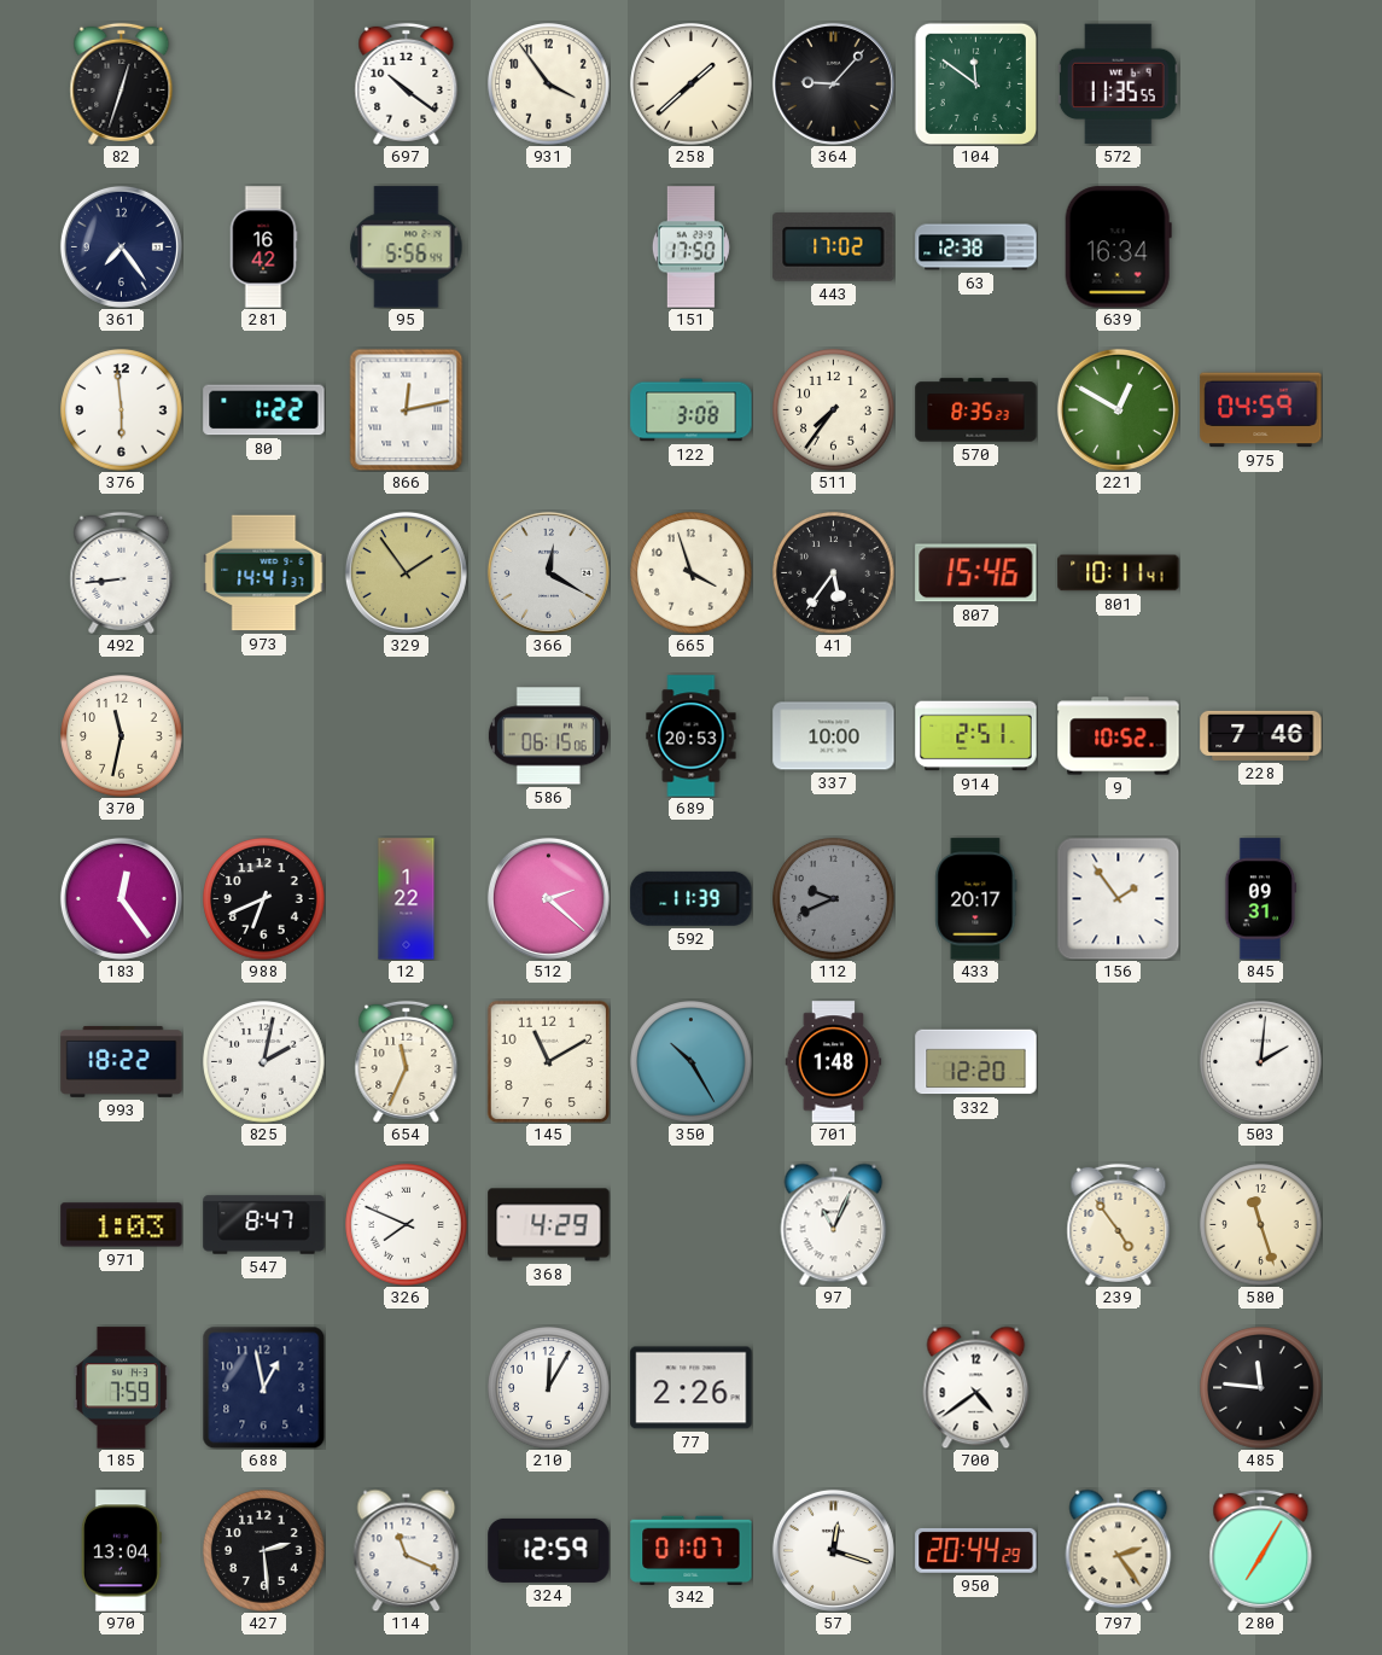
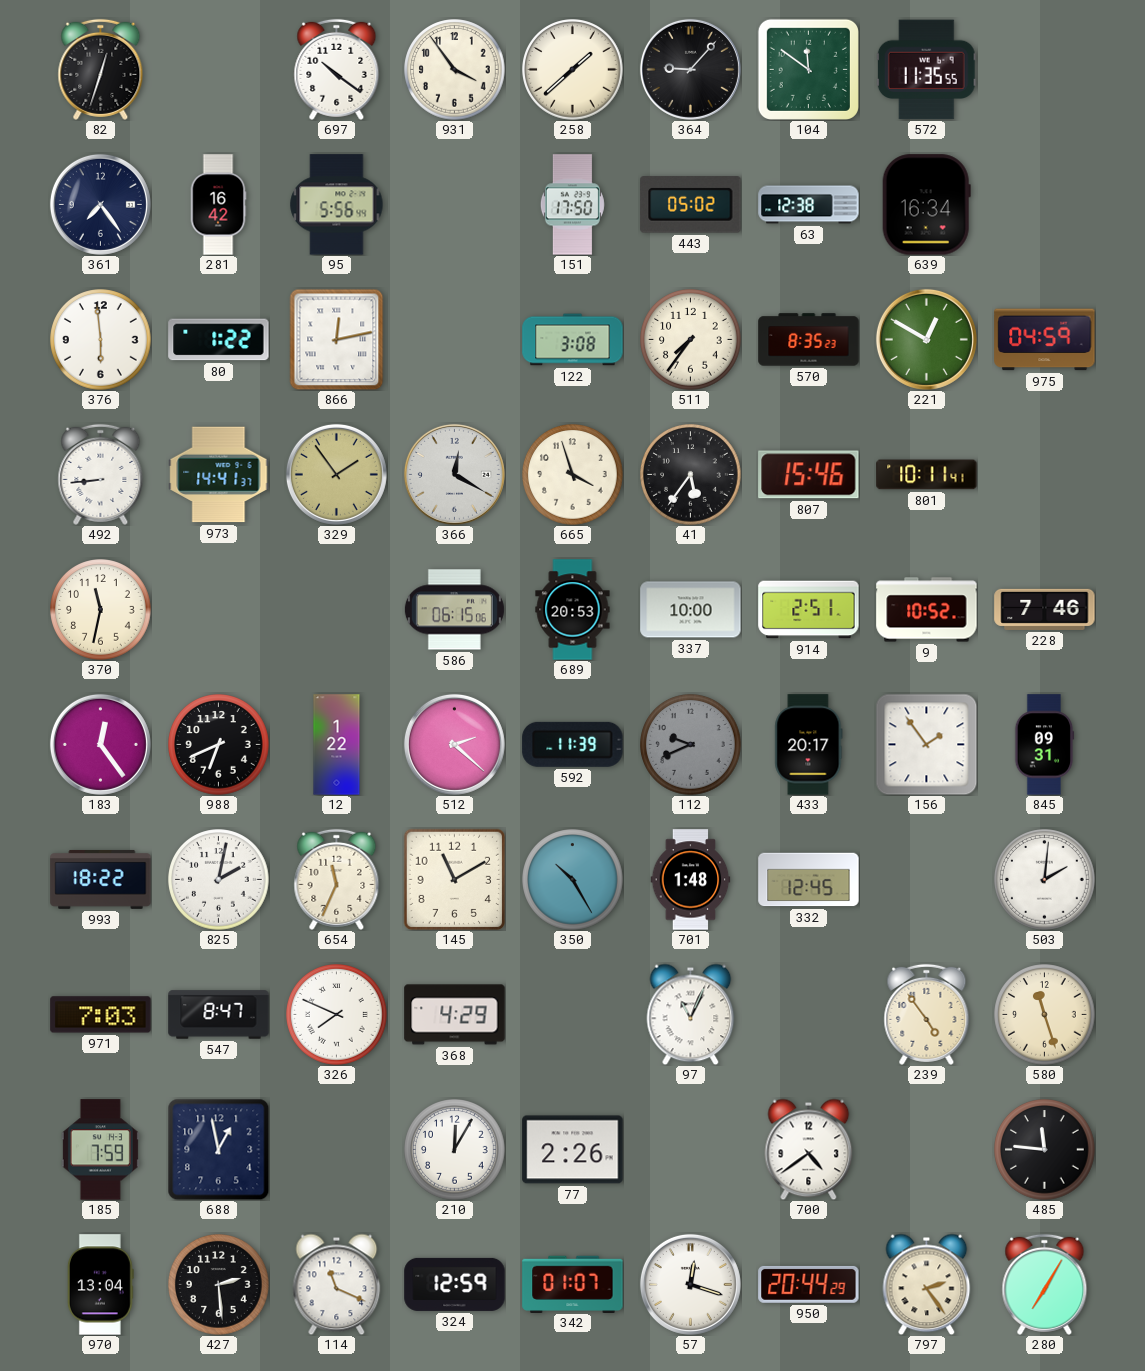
443: 17:02 -> 05:02 (691, 205)
332: 12:20 -> 12:45 (809, 880)
971: 1:03 -> 7:03 (101, 1015)
